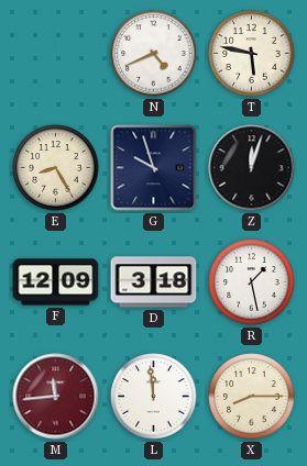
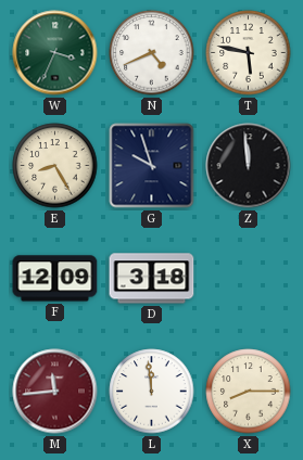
W: none -> 3:34 (55, 53)
Z: 12:03 -> 11:59 (249, 166)
R: 1:28 -> none (252, 282)
